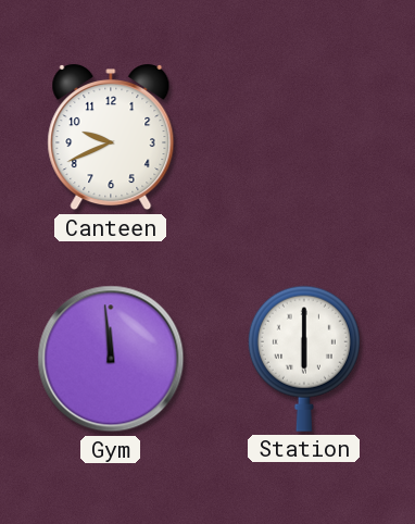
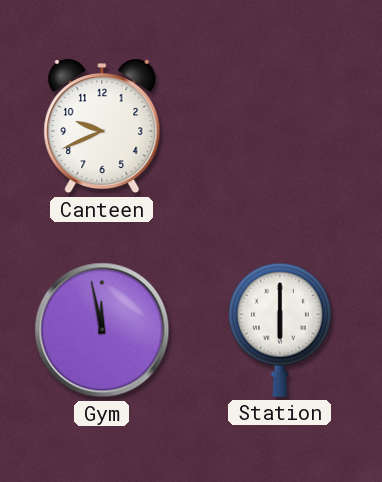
Gym: 11:59 -> 11:58 (102, 330)
